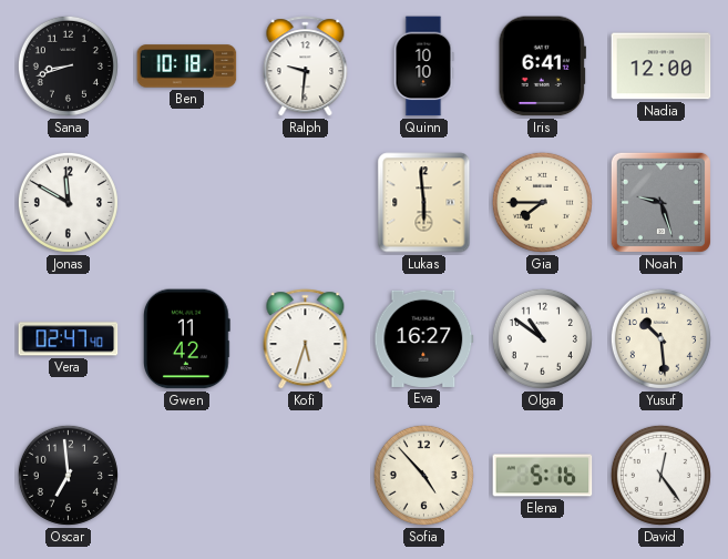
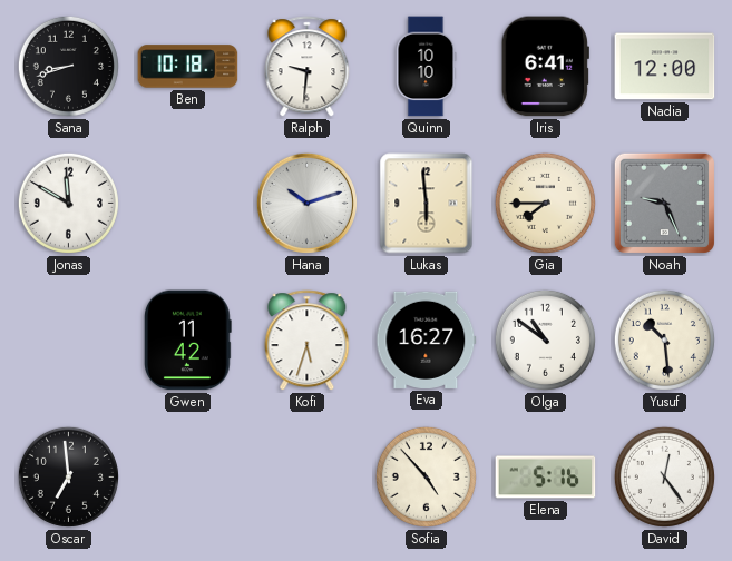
Hana: none -> 10:12 (306, 203)
Noah: 9:27 -> 9:26 (664, 203)
Vera: 02:47 -> none (69, 339)
